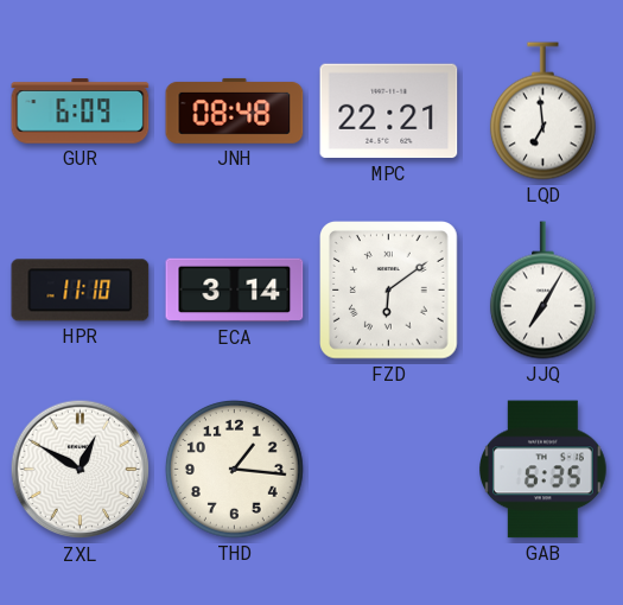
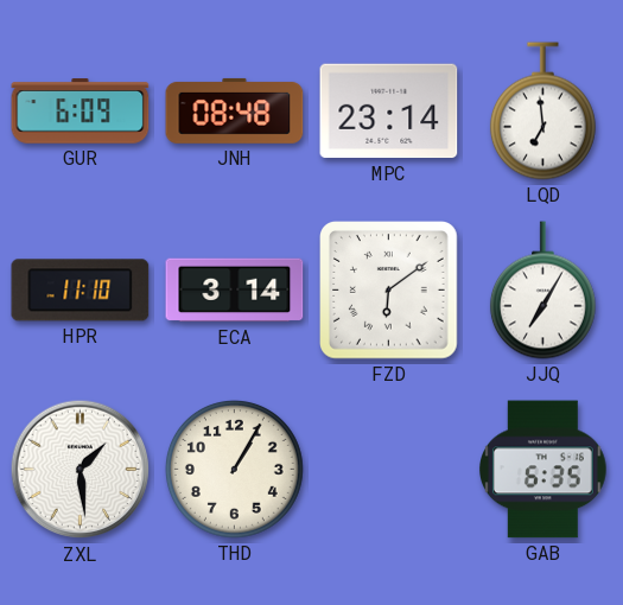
MPC: 22:21 -> 23:14 (389, 112)
ZXL: 12:50 -> 1:29 (81, 470)
THD: 1:16 -> 1:05 (234, 469)
